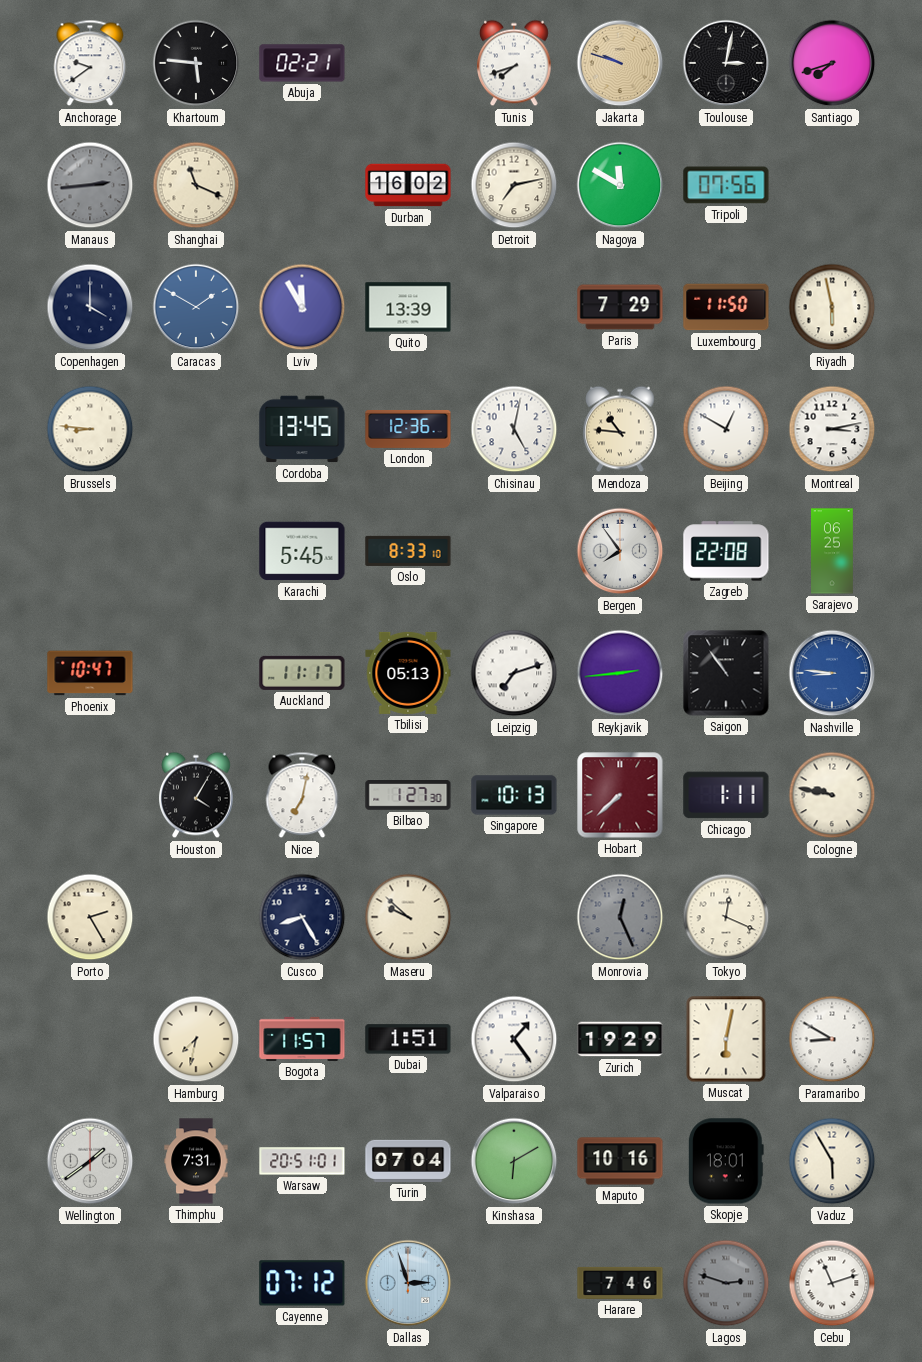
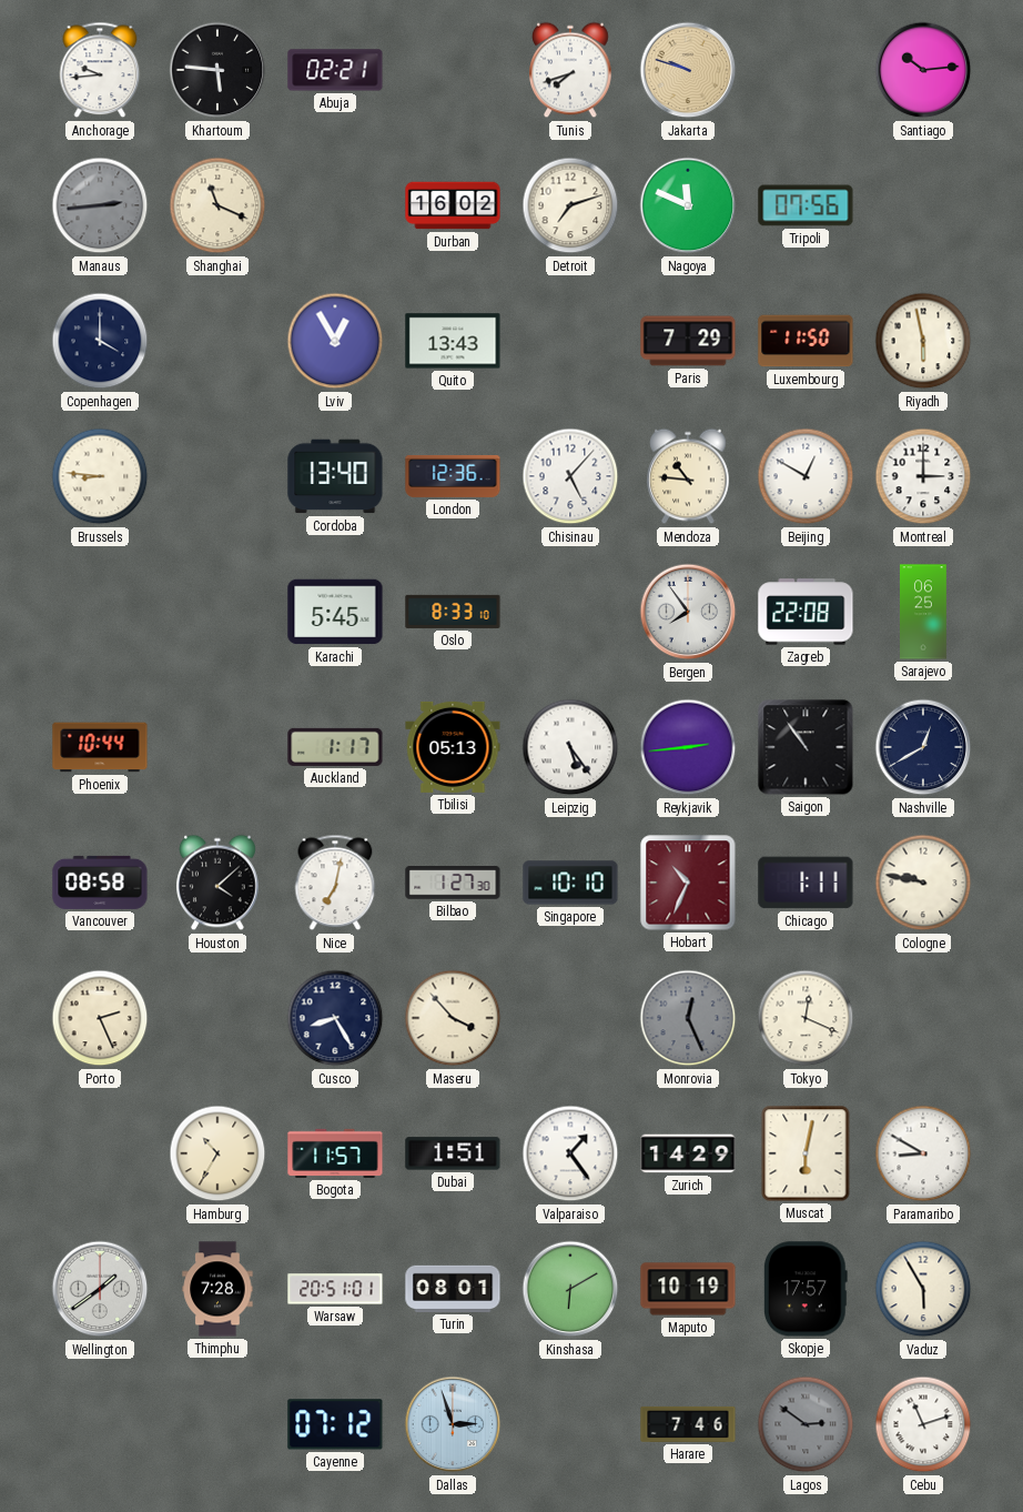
Anchorage: 9:39 -> 9:44 (100, 70)
Toulouse: 3:02 -> none (726, 63)
Santiago: 7:42 -> 10:14 (923, 70)
Detroit: 7:13 -> 7:12 (570, 205)
Nagoya: 11:50 -> 11:49 (688, 205)
Caracas: 1:50 -> none (196, 307)
Lviv: 11:55 -> 12:55 (335, 341)
Quito: 13:39 -> 13:43 (453, 341)
Cordoba: 13:45 -> 13:40 (335, 476)
Chisinau: 5:02 -> 5:07 (570, 476)
Montreal: 3:13 -> 3:00 (923, 476)
Phoenix: 10:47 -> 10:44 (100, 747)
Auckland: 11:17 -> 1:17 (335, 747)
Leipzig: 7:12 -> 5:24 (570, 747)
Nashville: 8:46 -> 12:40 (923, 747)
Nashville dial: blue -> navy (923, 747)
Vancouver: none -> 08:58 (100, 883)
Houston: 4:05 -> 4:08 (217, 883)
Singapore: 10:13 -> 10:10 (570, 883)
Hobart: 7:38 -> 10:34 (688, 883)
Porto: 2:25 -> 2:26 (100, 1018)
Maseru: 9:52 -> 3:53 (453, 1018)
Hamburg: 7:32 -> 10:35 (217, 1153)
Zurich: 19:29 -> 14:29 (688, 1153)
Thimphu: 7:31 -> 7:28 (217, 1289)
Turin: 07:04 -> 08:01 (453, 1289)
Maputo: 10:16 -> 10:19 (688, 1289)
Skopje: 18:01 -> 17:57 (806, 1289)
Lagos: 2:48 -> 2:51 (806, 1424)
